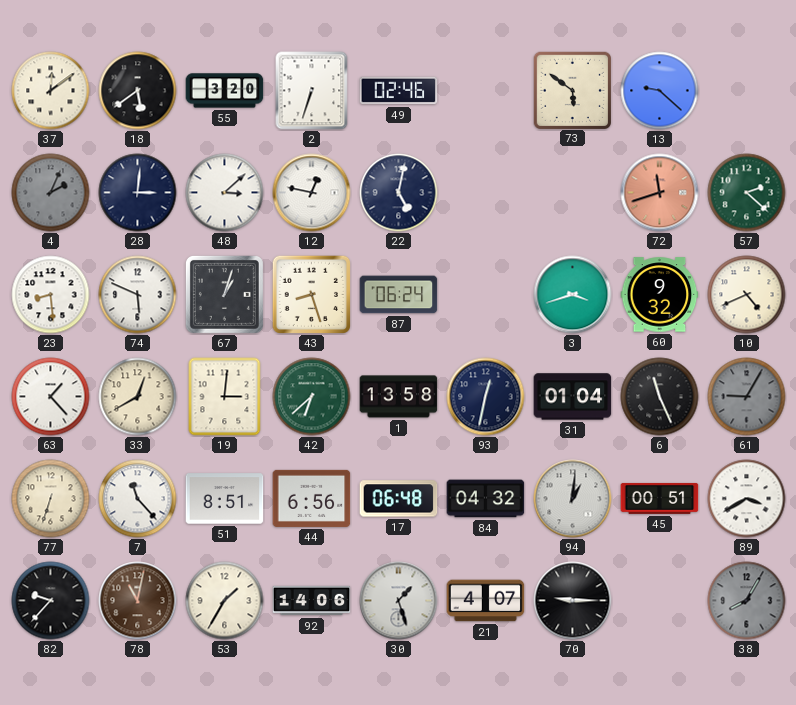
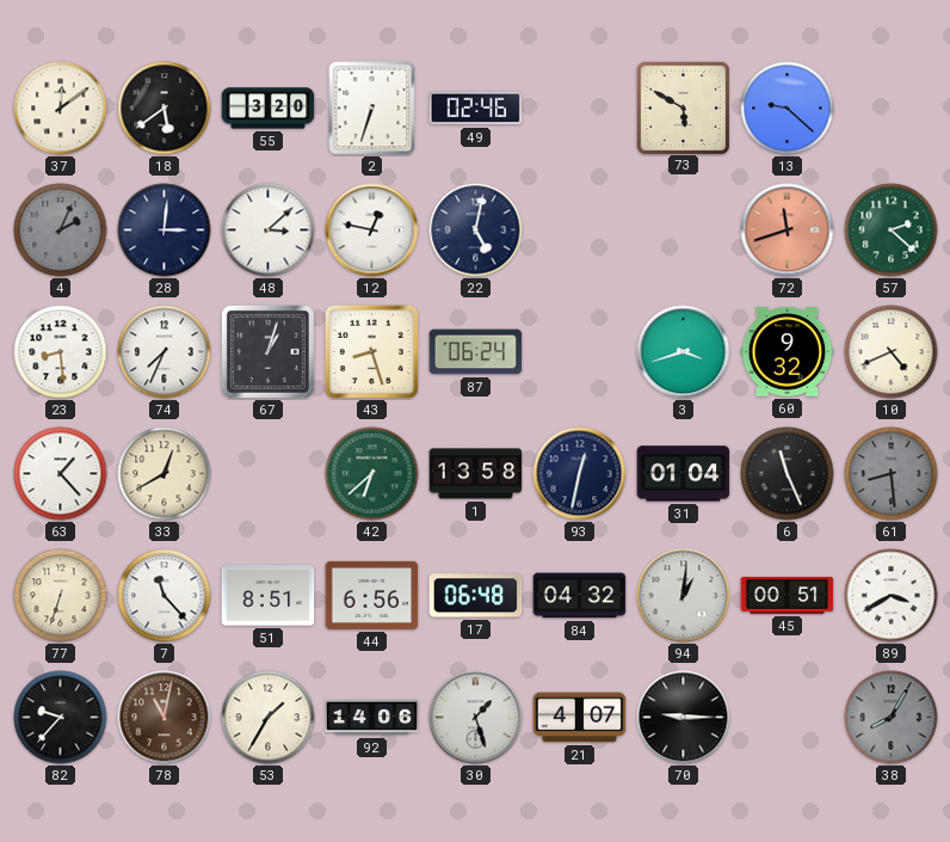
73: 5:51 -> 5:50 (683, 107)
74: 5:49 -> 7:34 (165, 352)
19: 3:01 -> none (225, 397)
61: 9:05 -> 8:29 (892, 474)
